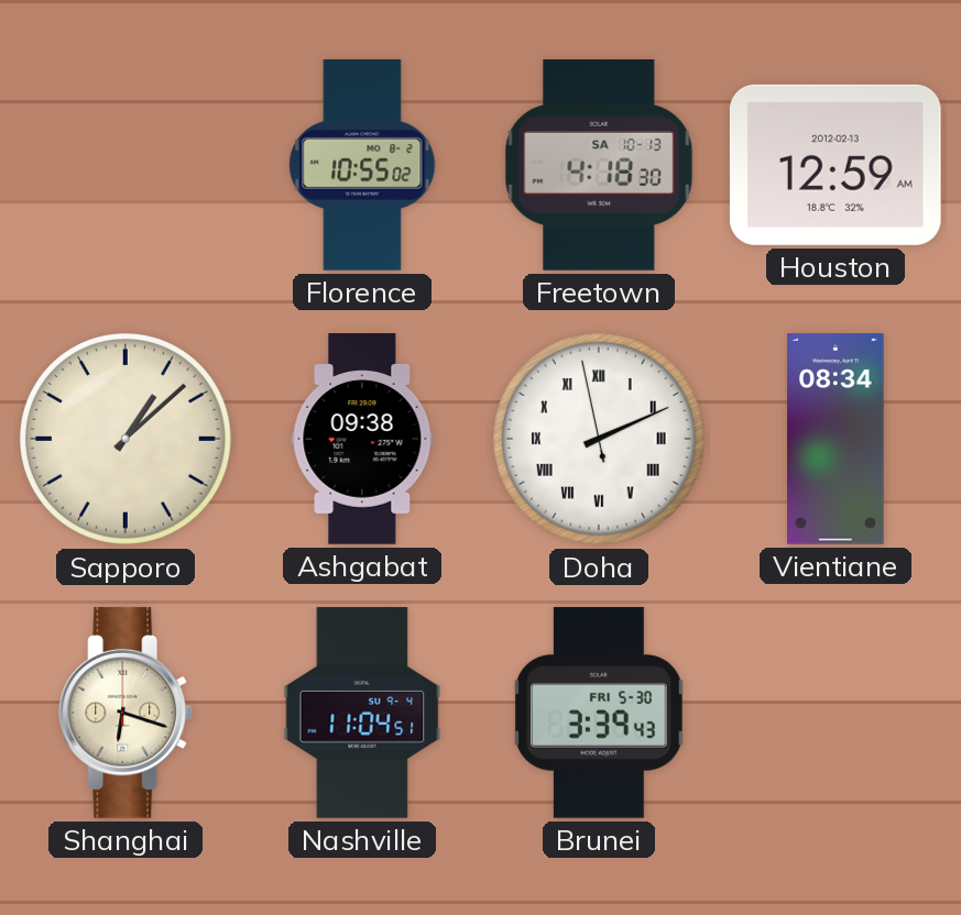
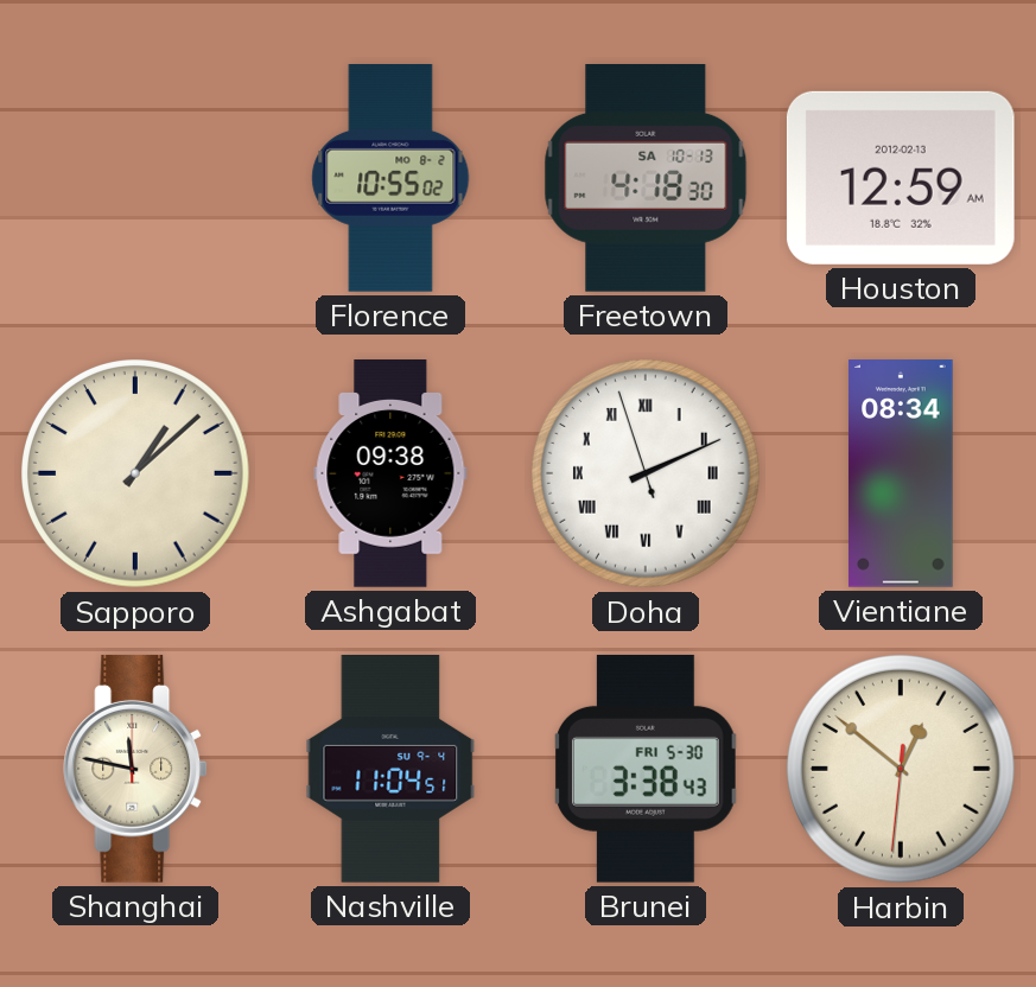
Doha: 2:10:58 -> 2:10:57 (647, 475)
Shanghai: 6:18 -> 11:47 (135, 769)
Brunei: 3:39 -> 3:38 (646, 769)
Harbin: none -> 12:51 (902, 770)
